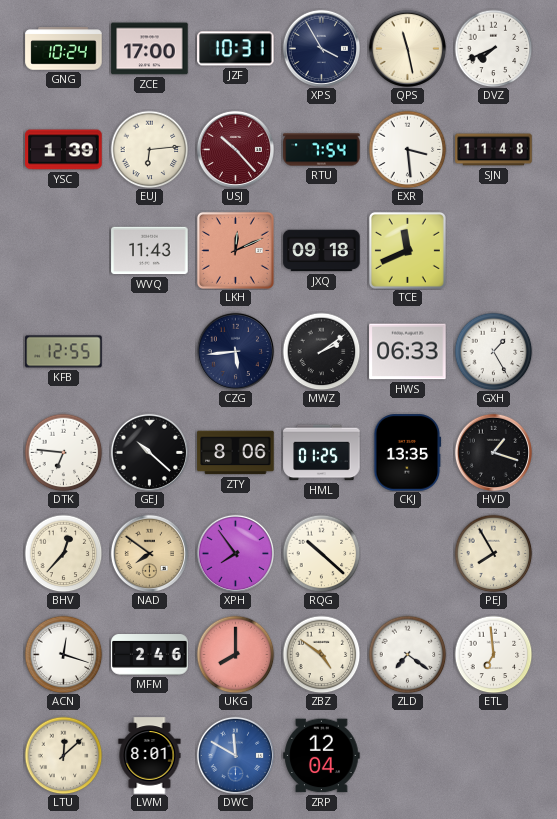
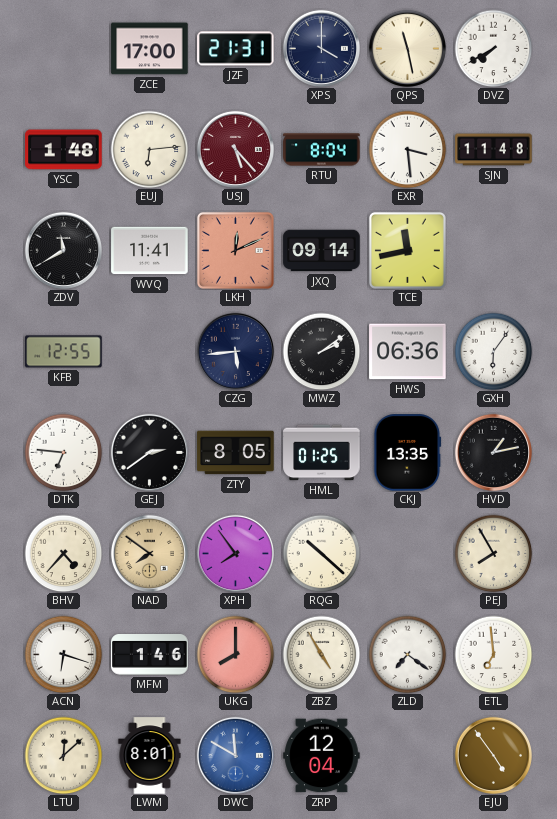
GNG: 10:24 -> none (64, 49)
JZF: 10:31 -> 21:31 (236, 49)
XPS: 3:55 -> 4:00 (321, 48)
DVZ: 7:41 -> 7:40 (493, 48)
YSC: 1:39 -> 1:48 (64, 150)
USJ: 10:23 -> 5:23 (235, 149)
RTU: 7:54 -> 8:04 (322, 150)
ZDV: none -> 11:40 (63, 250)
WVQ: 11:43 -> 11:41 (150, 251)
JXQ: 09:18 -> 09:14 (322, 251)
TCE: 11:41 -> 11:43 (407, 250)
HWS: 06:33 -> 06:36 (408, 352)
GXH: 1:25 -> 6:06 (493, 351)
GEJ: 10:22 -> 2:39 (149, 452)
ZTY: 8:06 -> 8:05 (236, 453)
HVD: 1:18 -> 1:13 (493, 452)
BHV: 12:37 -> 4:37 (63, 553)
ACN: 12:18 -> 6:18 (63, 654)
MFM: 2:46 -> 1:46 (150, 655)
ZBZ: 4:51 -> 4:55 (321, 654)
EJU: none -> 4:54 (493, 755)
